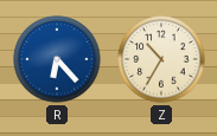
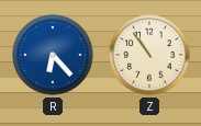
Z: 10:35 -> 10:54 (149, 55)
